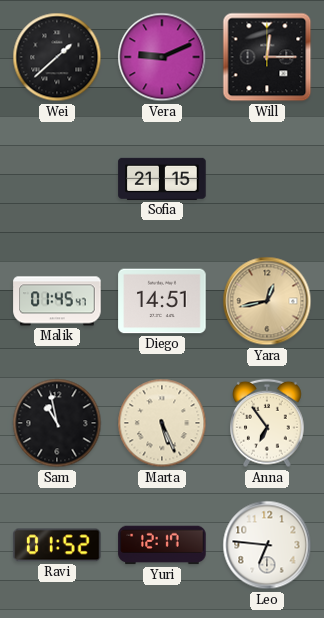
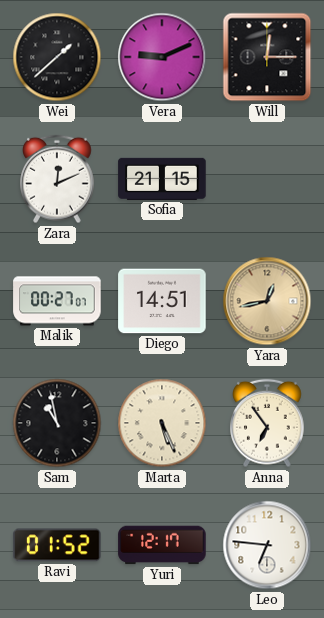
Zara: none -> 12:11 (57, 179)
Malik: 01:45 -> 00:27 (57, 301)
